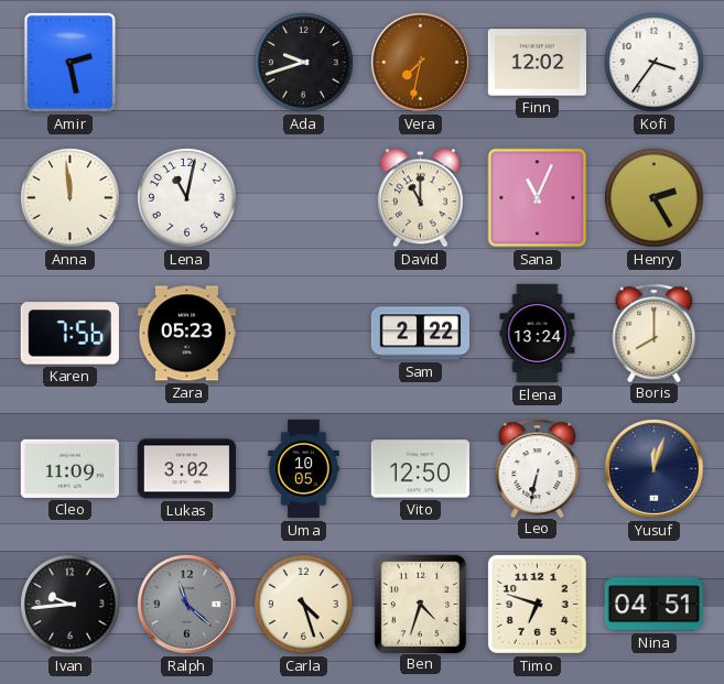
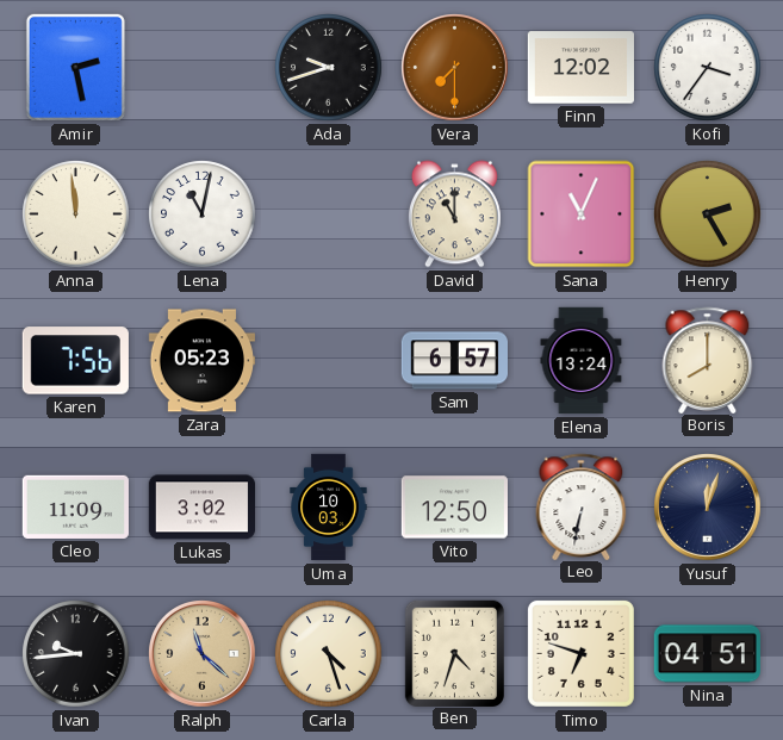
Vera: 7:32 -> 7:30 (455, 68)
Sam: 2:22 -> 6:57 (454, 361)
Uma: 10:05 -> 10:03 (329, 508)
Ralph dial: grey -> champagne (203, 654)
